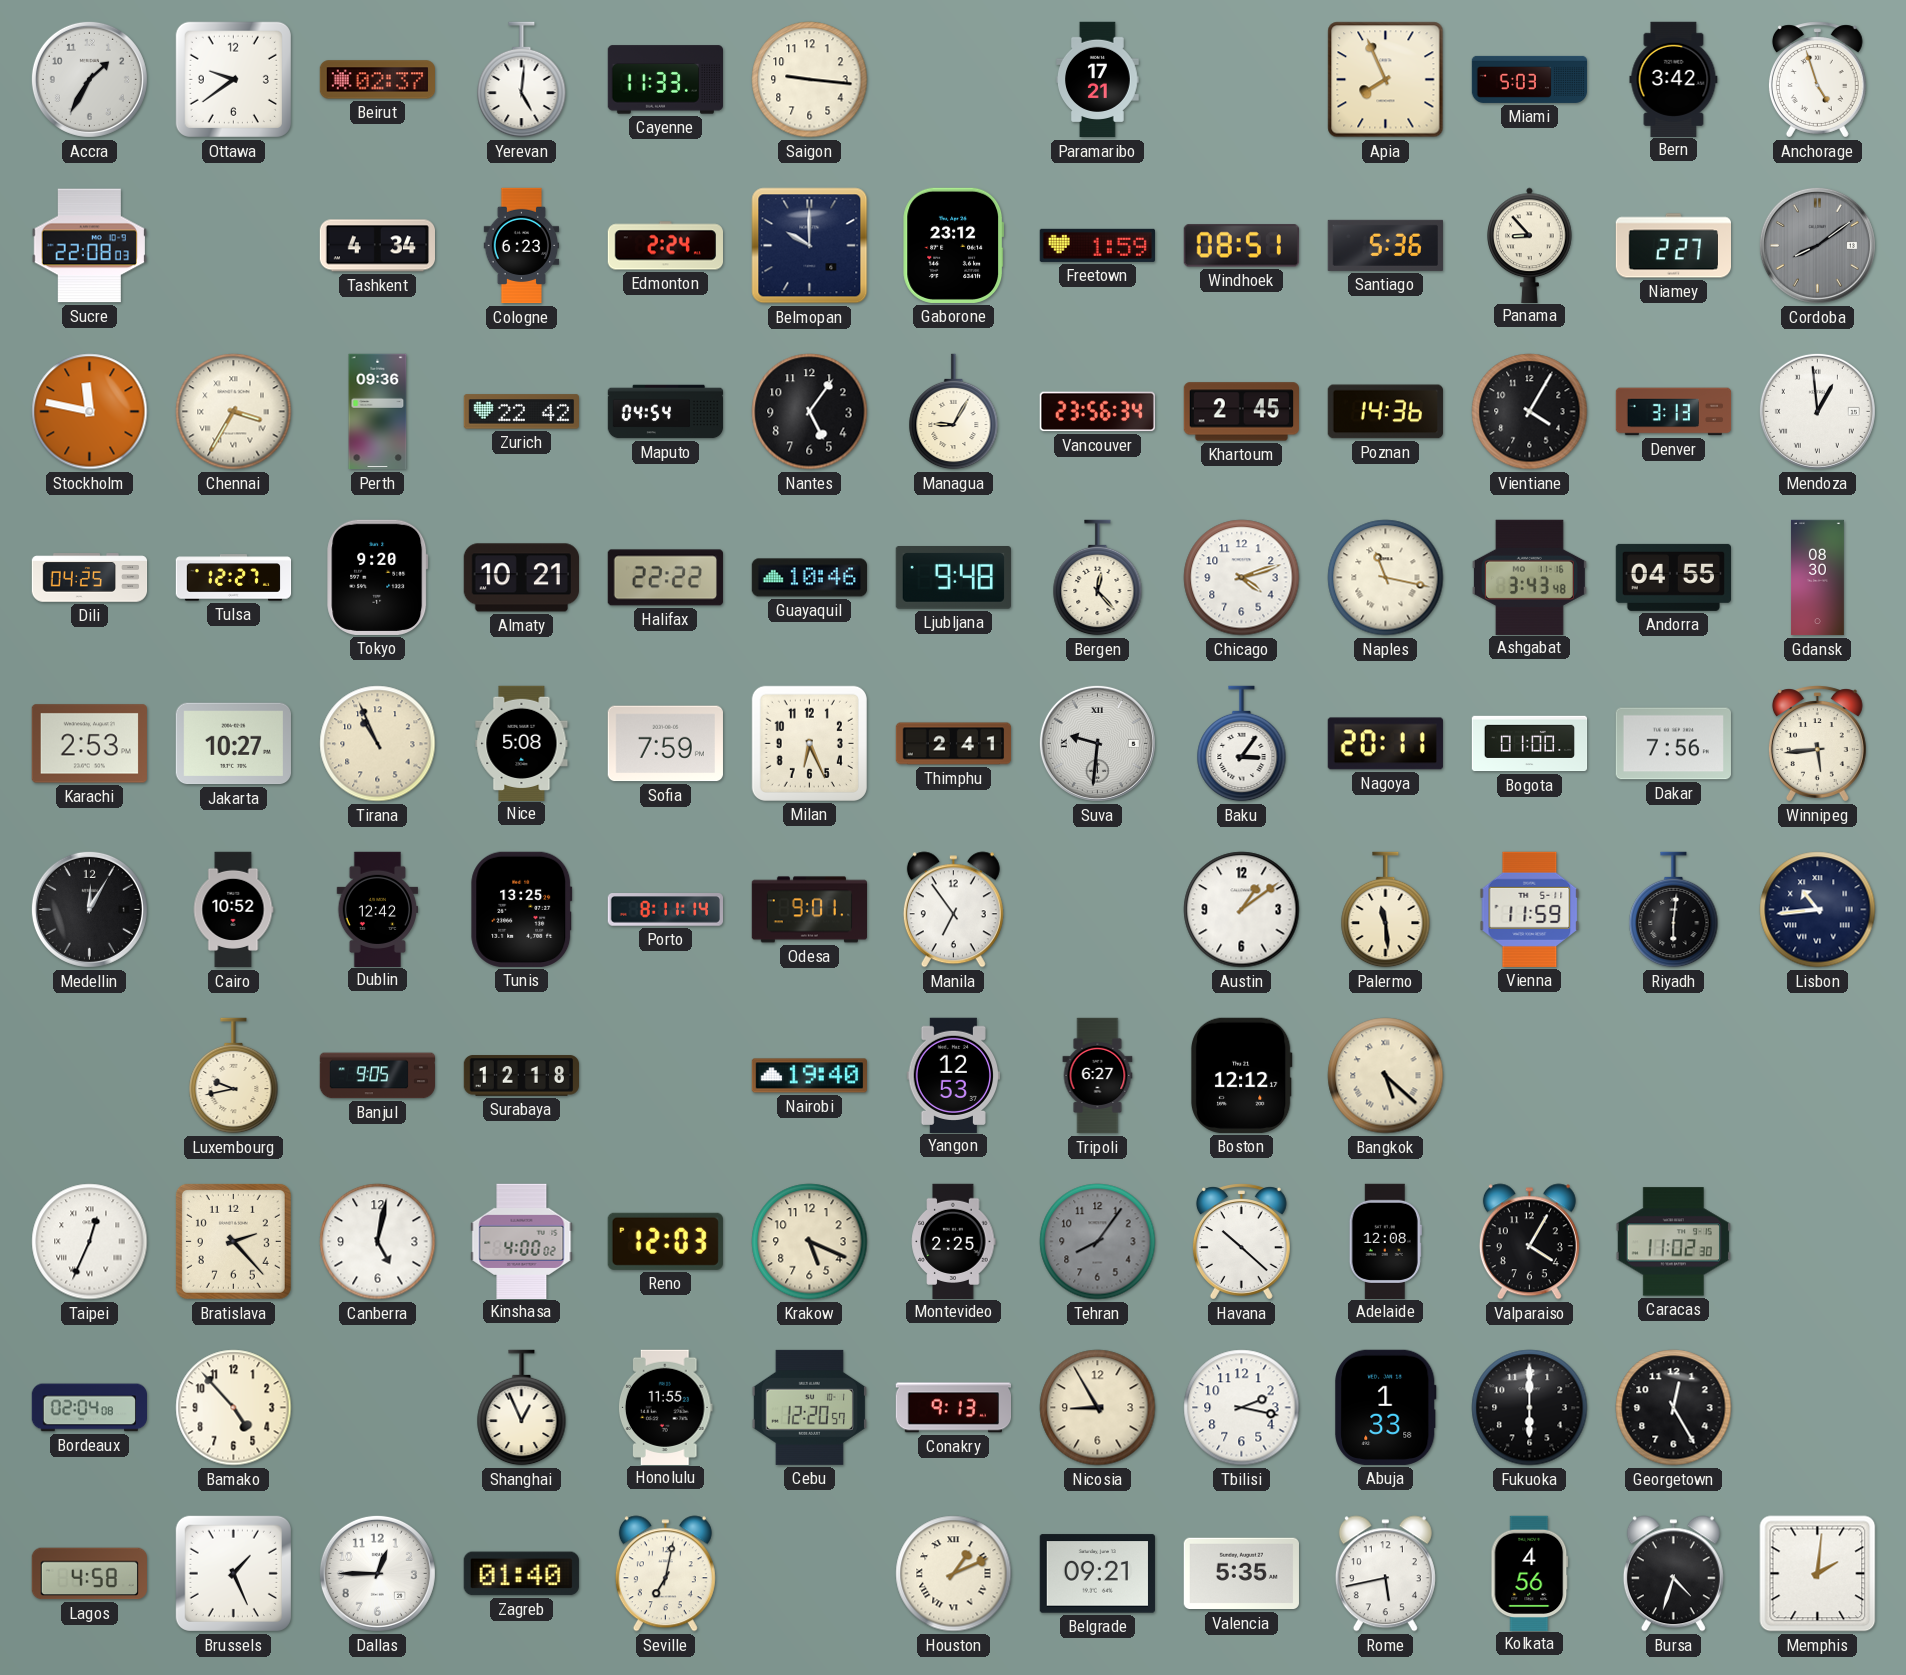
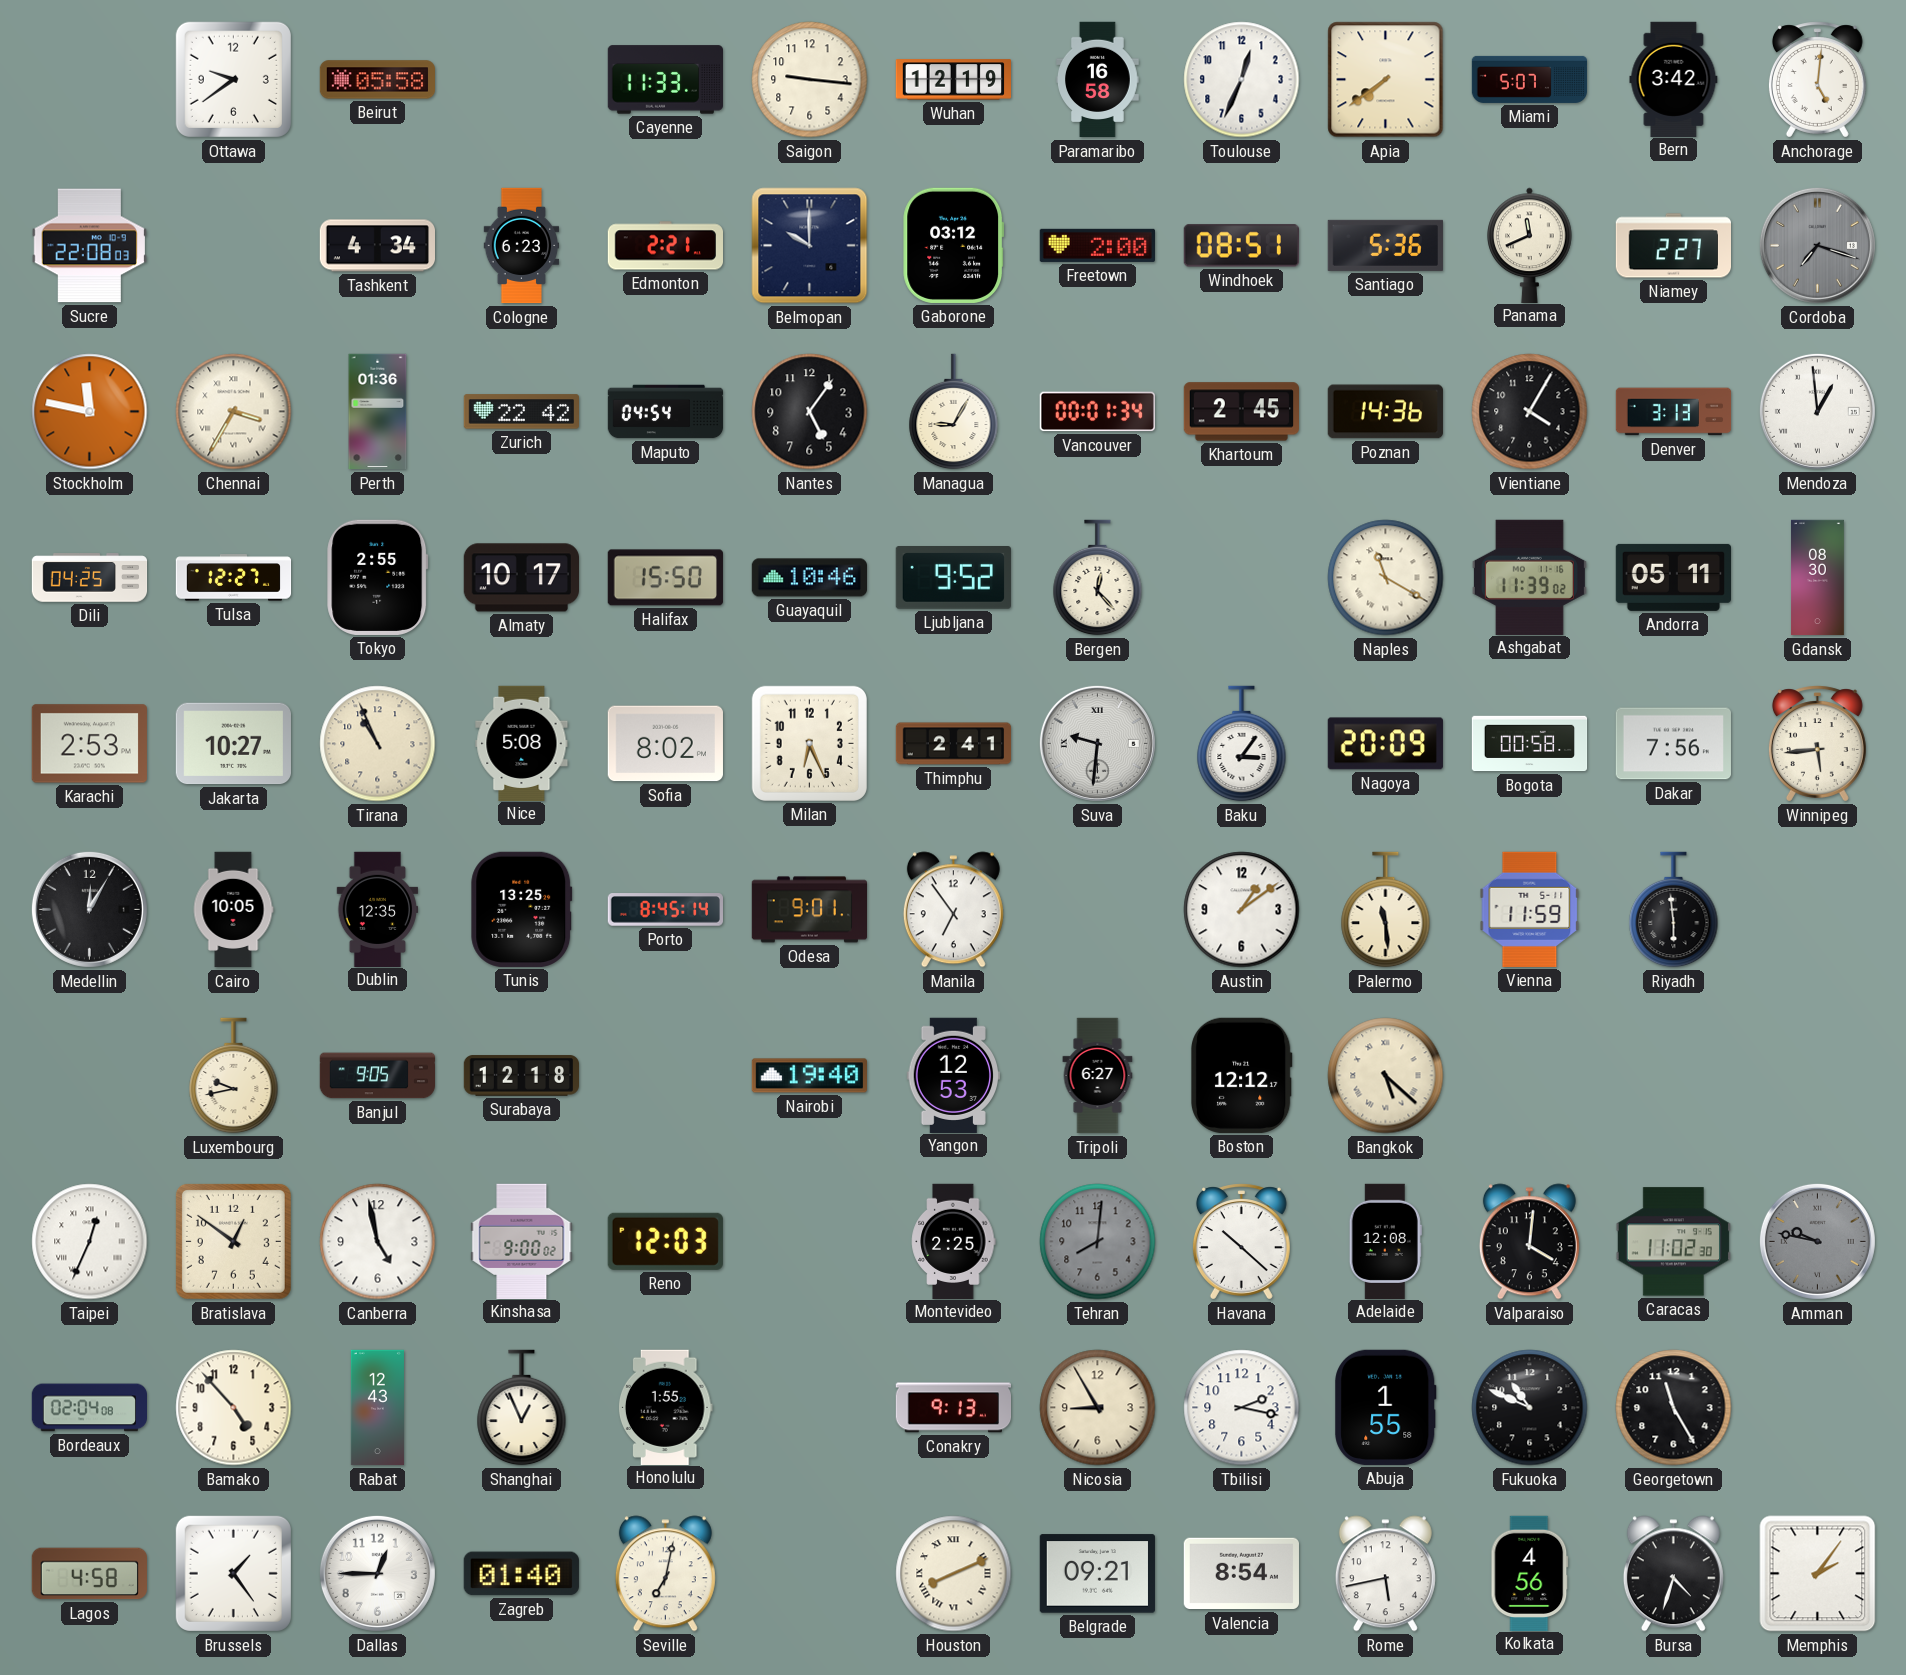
Accra: 1:35 -> none (89, 79)
Beirut: 02:37 -> 05:58 (377, 80)
Yerevan: 5:01 -> none (522, 80)
Wuhan: none -> 12:19 (953, 80)
Paramaribo: 17:21 -> 16:58 (1098, 80)
Toulouse: none -> 12:34 (1242, 80)
Apia: 7:56 -> 7:39 (1386, 80)
Miami: 5:03 -> 5:07 (1530, 79)
Anchorage: 4:57 -> 5:01 (1817, 80)
Edmonton: 2:24 -> 2:21 (665, 246)
Gaborone: 23:12 -> 03:12 (954, 245)
Freetown: 1:59 -> 2:00 (1097, 245)
Panama: 8:53 -> 11:41 (1530, 245)
Cordoba: 8:09 -> 7:18 (1817, 245)
Perth: 09:36 -> 01:36 (378, 412)
Vancouver: 23:56 -> 00:01 (1097, 412)
Tokyo: 9:20 -> 2:55 (378, 577)
Almaty: 10:21 -> 10:17 (521, 578)
Halifax: 22:22 -> 15:50 (665, 578)
Ljubljana: 9:48 -> 9:52 (953, 578)
Chicago: 4:12 -> none (1242, 578)
Naples: 11:17 -> 11:20 (1386, 578)
Ashgabat: 3:43 -> 11:39 (1529, 577)
Andorra: 04:55 -> 05:11 (1673, 577)
Sofia: 7:59 -> 8:02 (665, 744)
Nagoya: 20:11 -> 20:09 (1385, 744)
Bogota: 01:00 -> 00:58 (1530, 744)
Cairo: 10:52 -> 10:05 (233, 910)
Dublin: 12:42 -> 12:35 (378, 909)
Porto: 8:11 -> 8:45 (665, 910)
Riyadh: 6:01 -> 5:59 (1674, 910)
Lisbon: 10:44 -> none (1818, 910)
Bratislava: 2:23 -> 12:51 (233, 1241)
Canberra: 5:02 -> 4:58 (378, 1242)
Kinshasa: 4:00 -> 9:00 (522, 1241)
Krakow: 5:19 -> none (810, 1242)
Tehran: 8:06 -> 8:01 (1098, 1242)
Valparaiso: 4:05 -> 4:01 (1529, 1242)
Amman: none -> 9:47 (1817, 1241)
Rabat: none -> 12:43 (377, 1408)
Honolulu: 11:55 -> 1:55 (665, 1407)
Cebu: 12:20 -> none (809, 1407)
Abuja: 1:33 -> 1:55 (1386, 1407)
Fukuoka: 6:00 -> 10:49 (1530, 1408)
Georgetown: 12:25 -> 11:25 (1674, 1408)
Brussels: 1:26 -> 1:24 (233, 1573)
Houston: 1:11 -> 8:11 (954, 1574)
Valencia: 5:35 -> 8:54 (1241, 1574)
Memphis: 2:01 -> 2:06 (1818, 1574)
